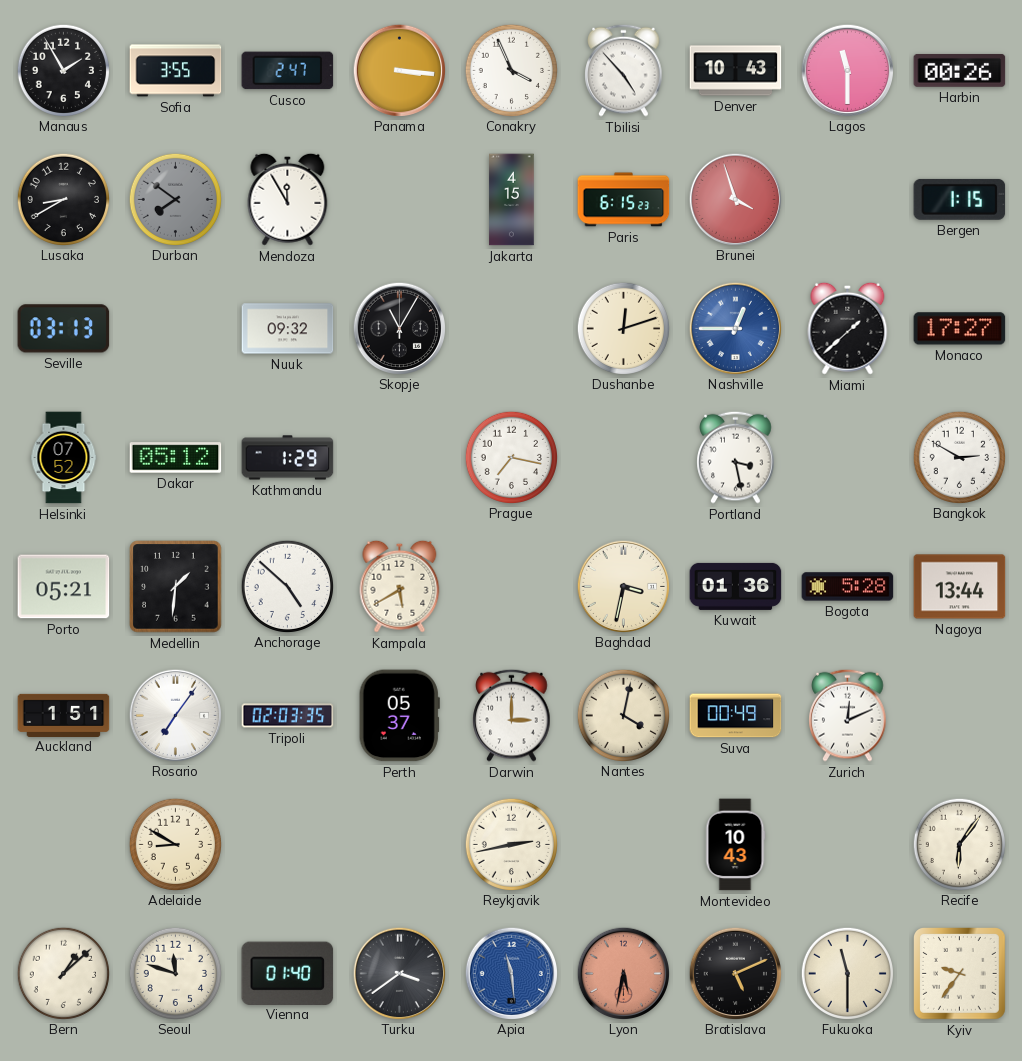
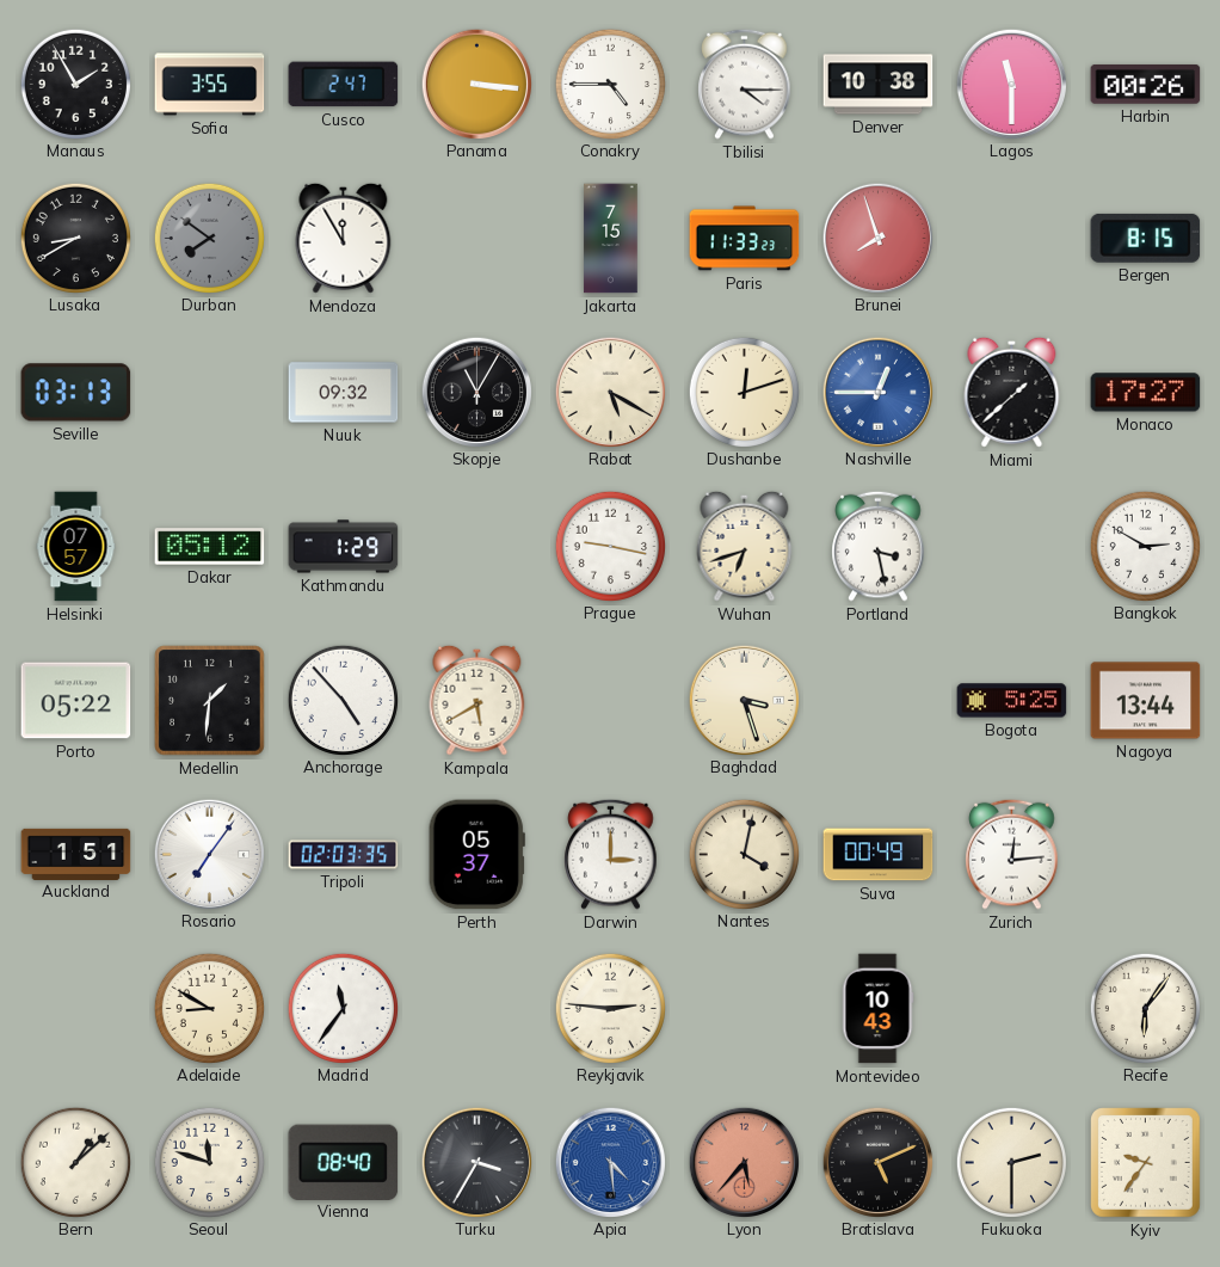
Conakry: 3:56 -> 4:45 (610, 84)
Tbilisi: 4:53 -> 4:15 (745, 84)
Denver: 10:43 -> 10:38 (879, 85)
Jakarta: 4:15 -> 7:15 (611, 239)
Paris: 6:15 -> 11:33 (745, 239)
Brunei: 3:57 -> 7:57 (877, 238)
Bergen: 1:15 -> 8:15 (1146, 238)
Rabat: none -> 5:20 (610, 392)
Helsinki: 07:52 -> 07:57 (76, 547)
Prague: 7:17 -> 9:17 (610, 546)
Wuhan: none -> 6:42 (745, 546)
Porto: 05:21 -> 05:22 (76, 701)
Anchorage: 4:52 -> 4:53 (343, 700)
Baghdad: 3:32 -> 3:27 (744, 700)
Kuwait: 01:36 -> none (736, 586)
Bogota: 5:28 -> 5:25 (1012, 701)
Zurich: 12:11 -> 12:14 (1012, 854)
Madrid: none -> 11:36 (343, 1008)
Reykjavik: 2:43 -> 2:46 (610, 1008)
Vienna: 01:40 -> 08:40 (344, 1162)
Turku: 3:39 -> 3:35 (476, 1162)
Apia: 11:29 -> 4:29 (610, 1162)
Lyon: 5:32 -> 5:37 (744, 1162)
Fukuoka: 11:30 -> 2:30 (1011, 1162)
